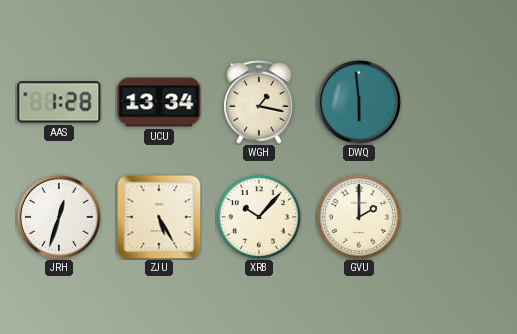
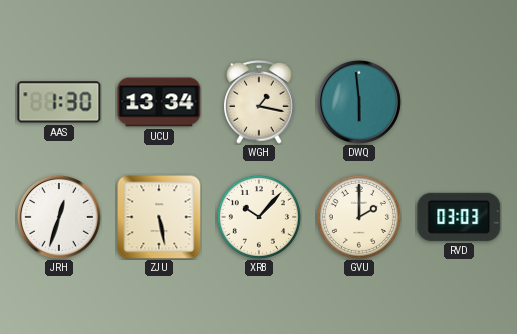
AAS: 1:28 -> 1:30 (59, 102)
ZJU: 5:25 -> 5:28 (159, 217)
RVD: none -> 03:03 (459, 217)
